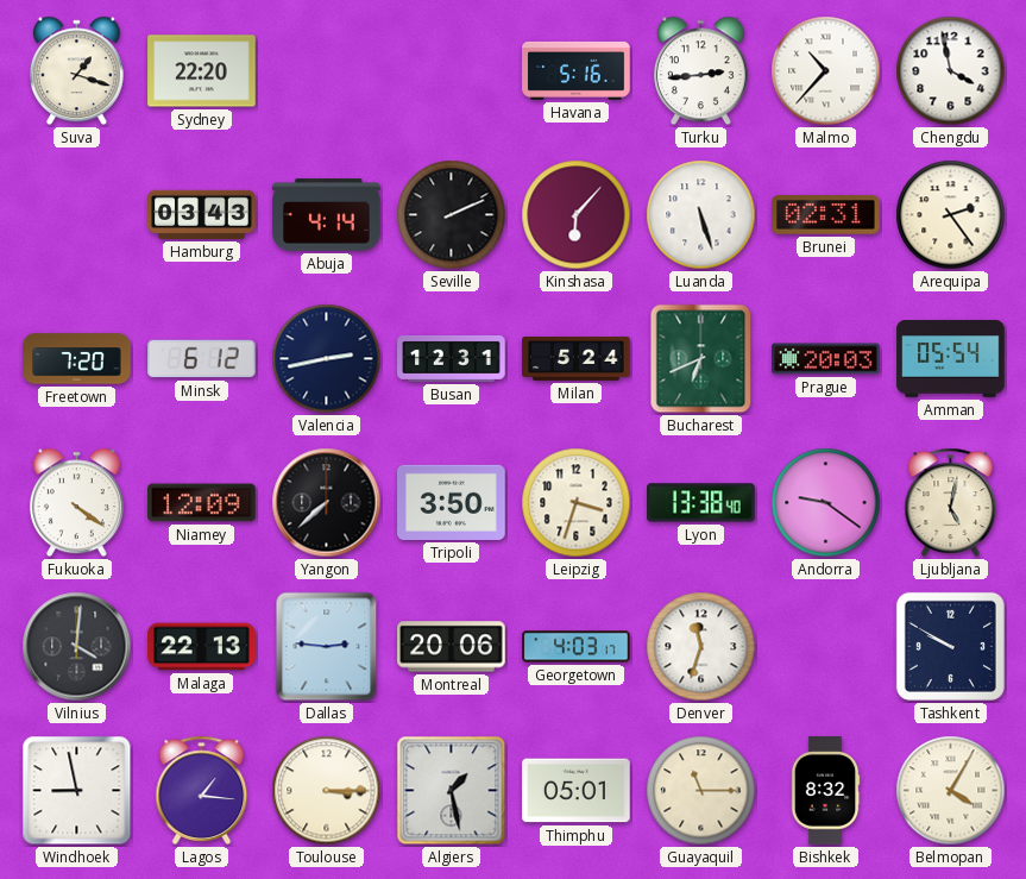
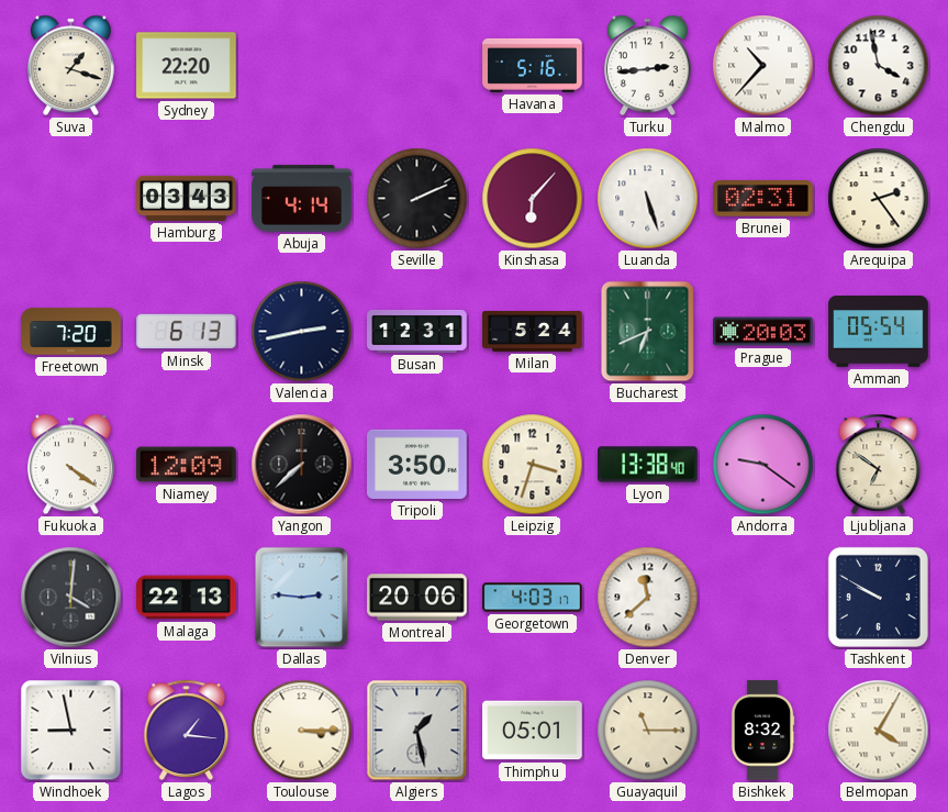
Minsk: 6:12 -> 6:13 (187, 332)
Ljubljana: 5:02 -> 6:51 (879, 464)
Denver: 11:33 -> 11:38 (648, 598)
